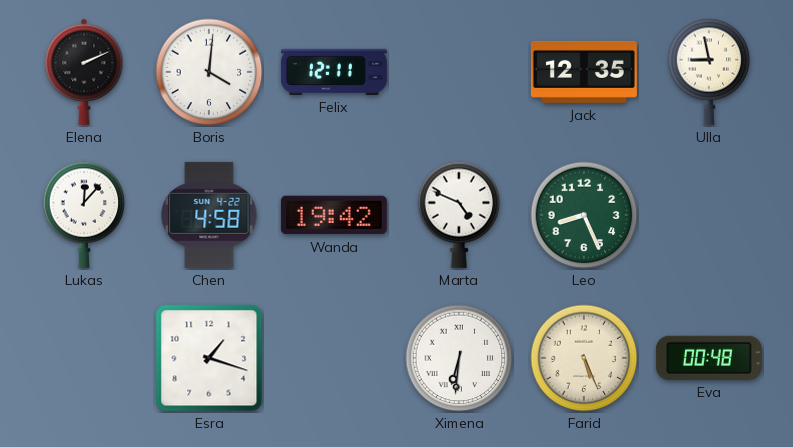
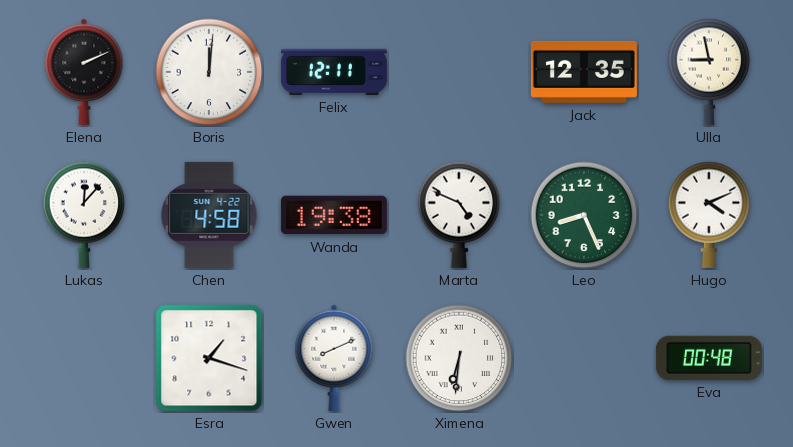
Boris: 4:01 -> 12:01 (209, 72)
Wanda: 19:42 -> 19:38 (334, 215)
Hugo: none -> 4:11 (709, 215)
Gwen: none -> 8:11 (334, 358)
Farid: 5:26 -> none (584, 358)
